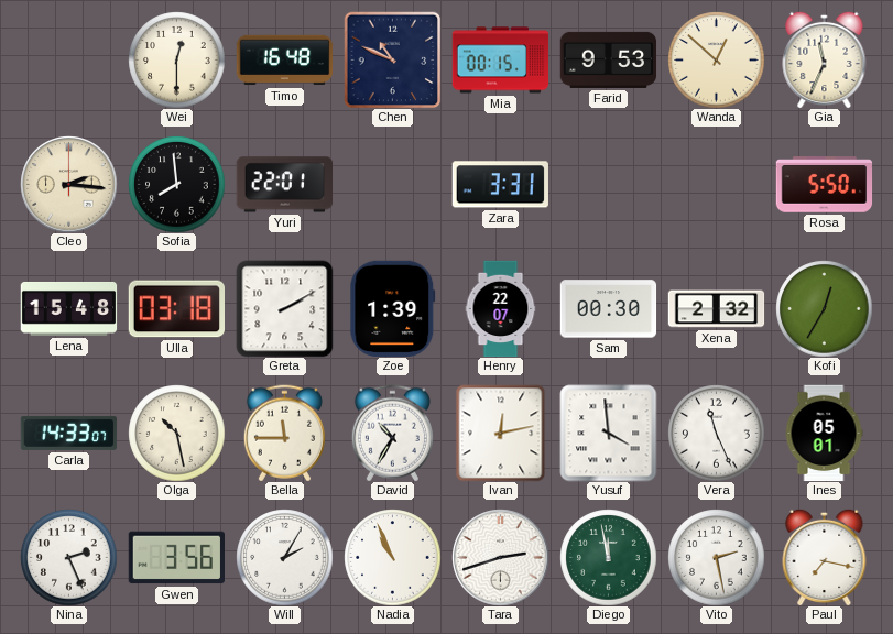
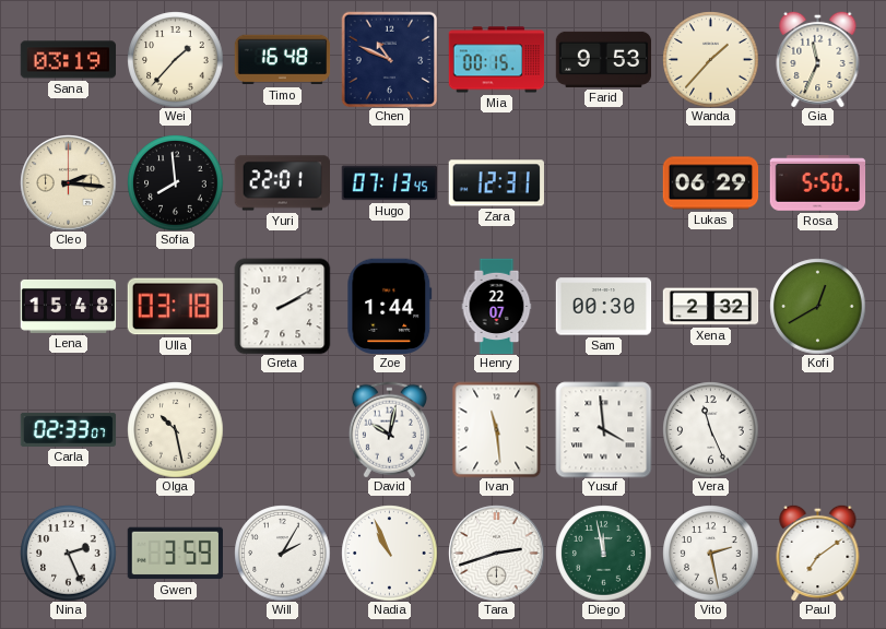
Sana: none -> 03:19 (68, 60)
Wei: 12:30 -> 1:37 (175, 59)
Wanda: 12:52 -> 1:37 (710, 59)
Hugo: none -> 07:13 (389, 183)
Zara: 3:31 -> 12:31 (496, 183)
Lukas: none -> 06:29 (710, 183)
Zoe: 1:39 -> 1:44 (390, 306)
Kofi: 12:35 -> 12:40 (817, 306)
Carla: 14:33 -> 02:33 (68, 429)
Bella: 11:45 -> none (284, 433)
David: 10:35 -> 10:02 (389, 429)
Ivan: 12:13 -> 11:29 (497, 429)
Ines: 05:01 -> none (824, 433)
Gwen: 3:56 -> 3:59 (175, 554)
Paul: 7:17 -> 7:09 (818, 553)
